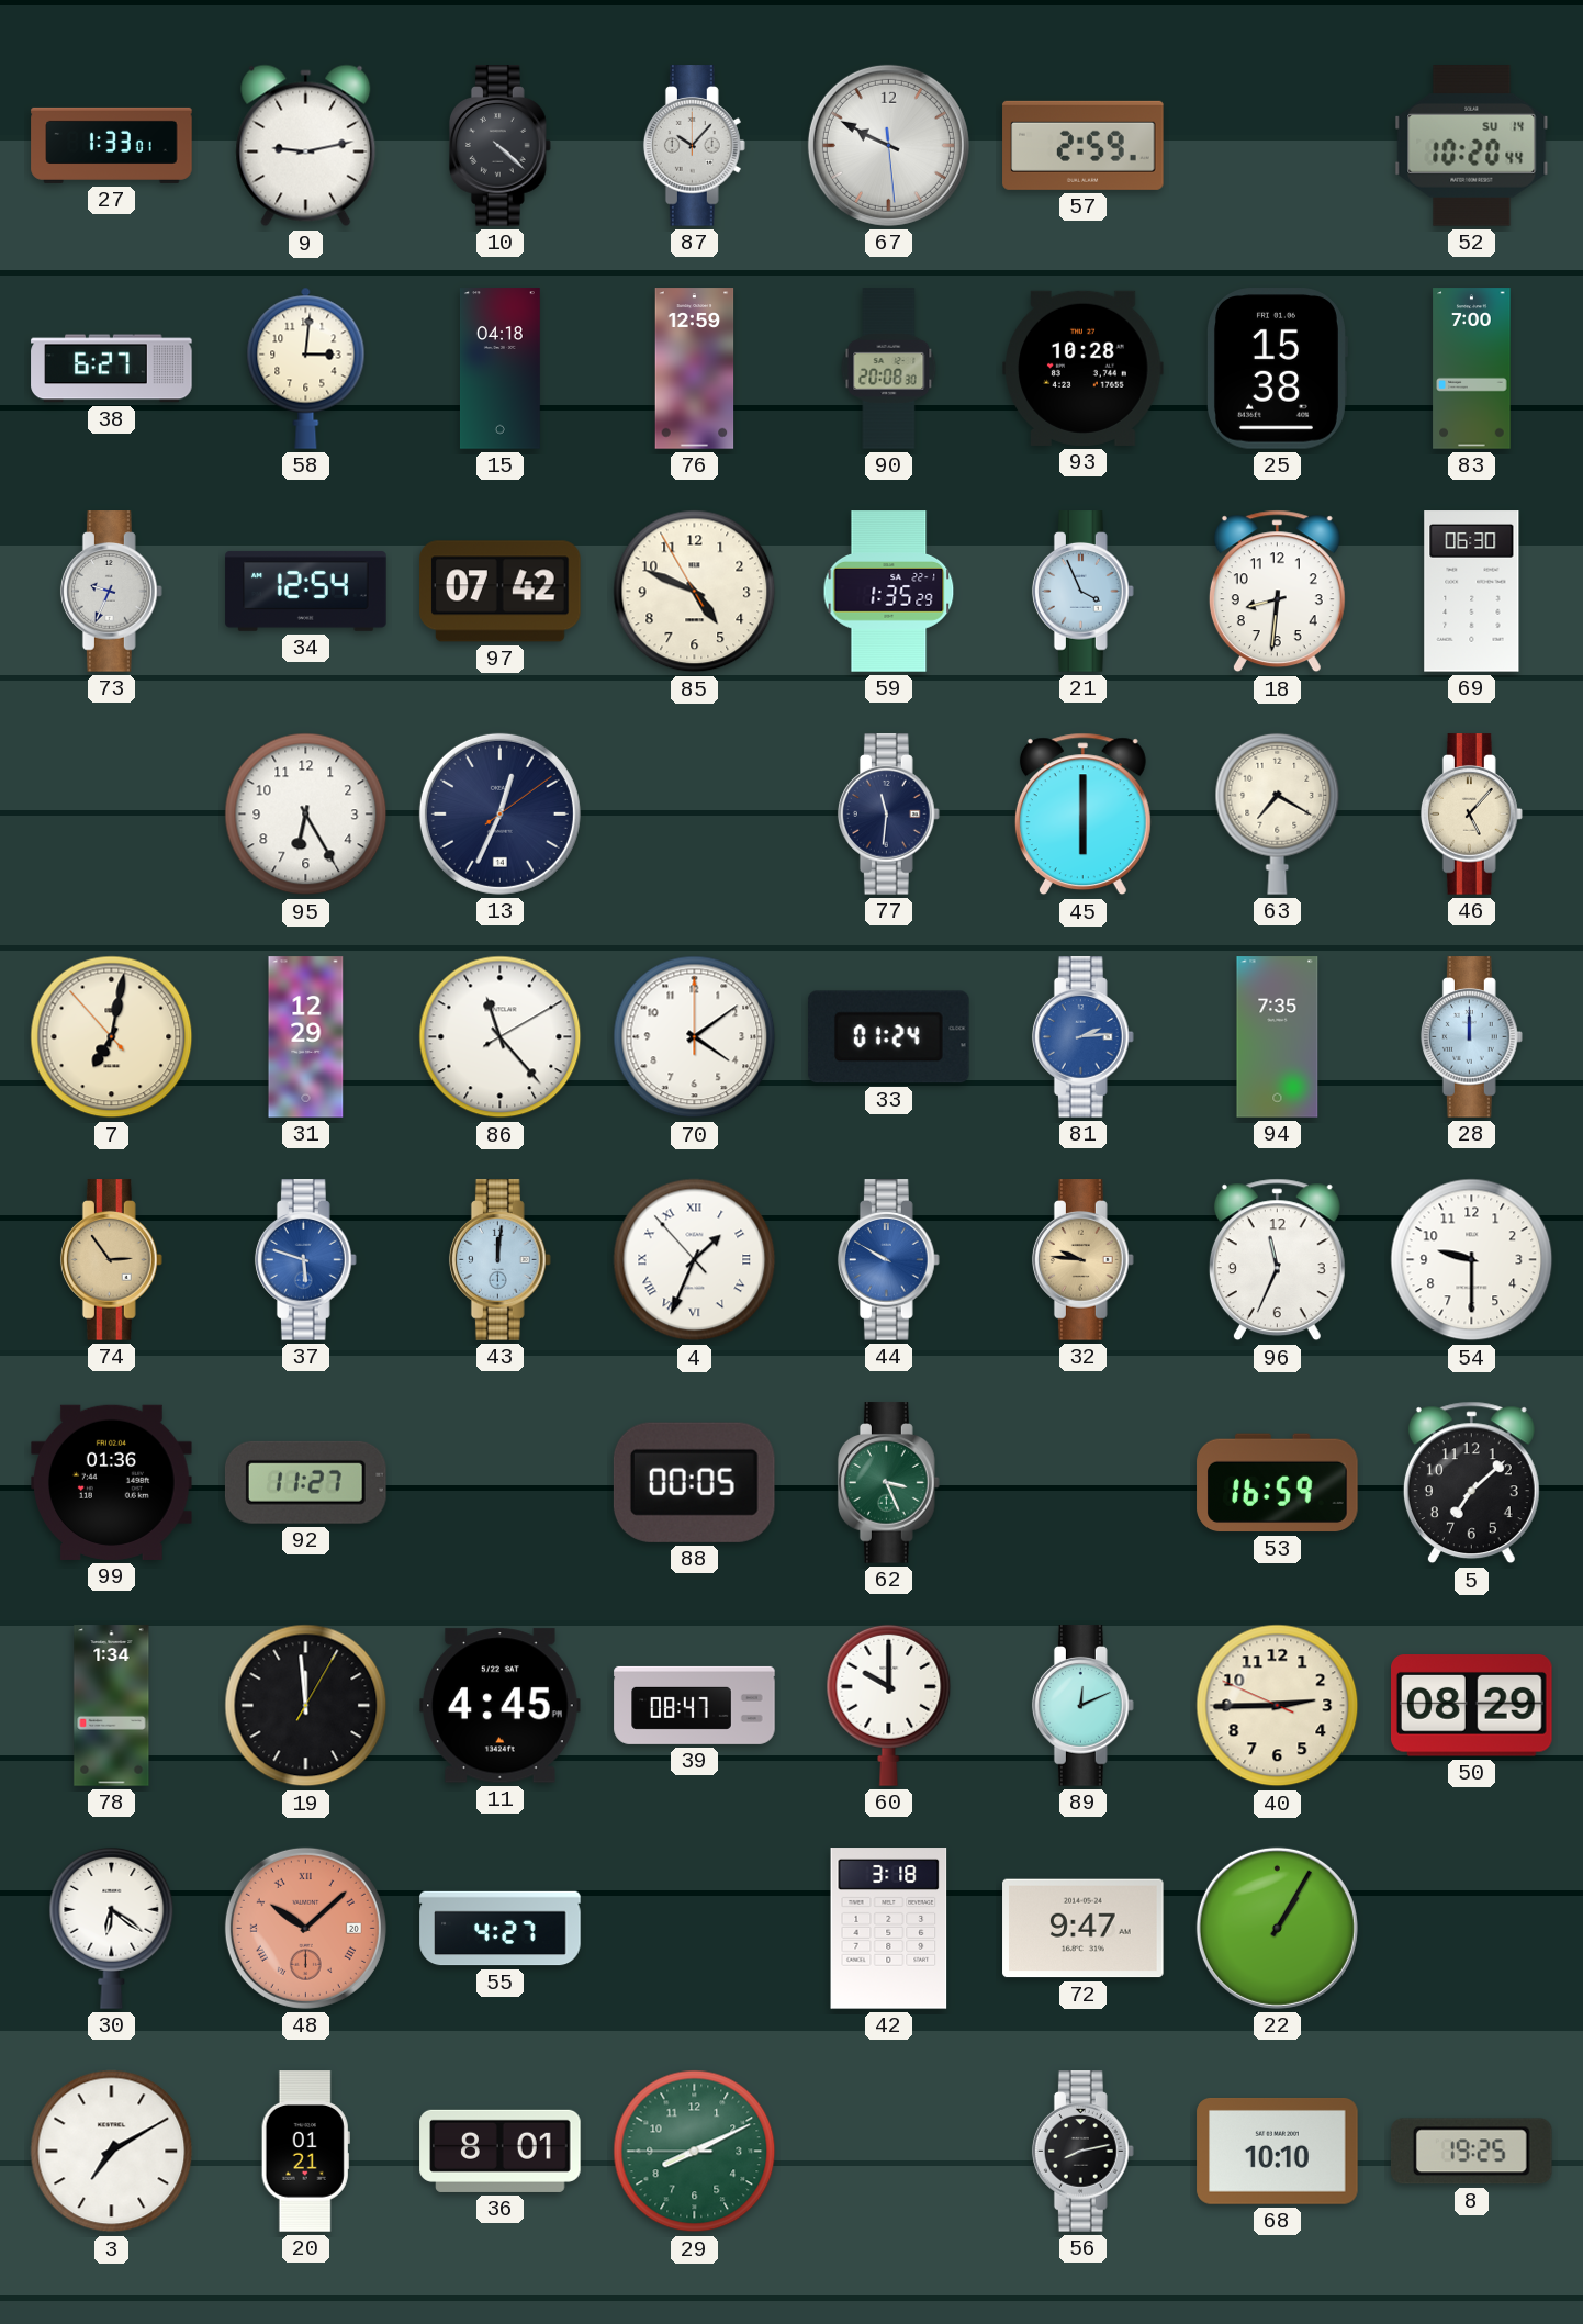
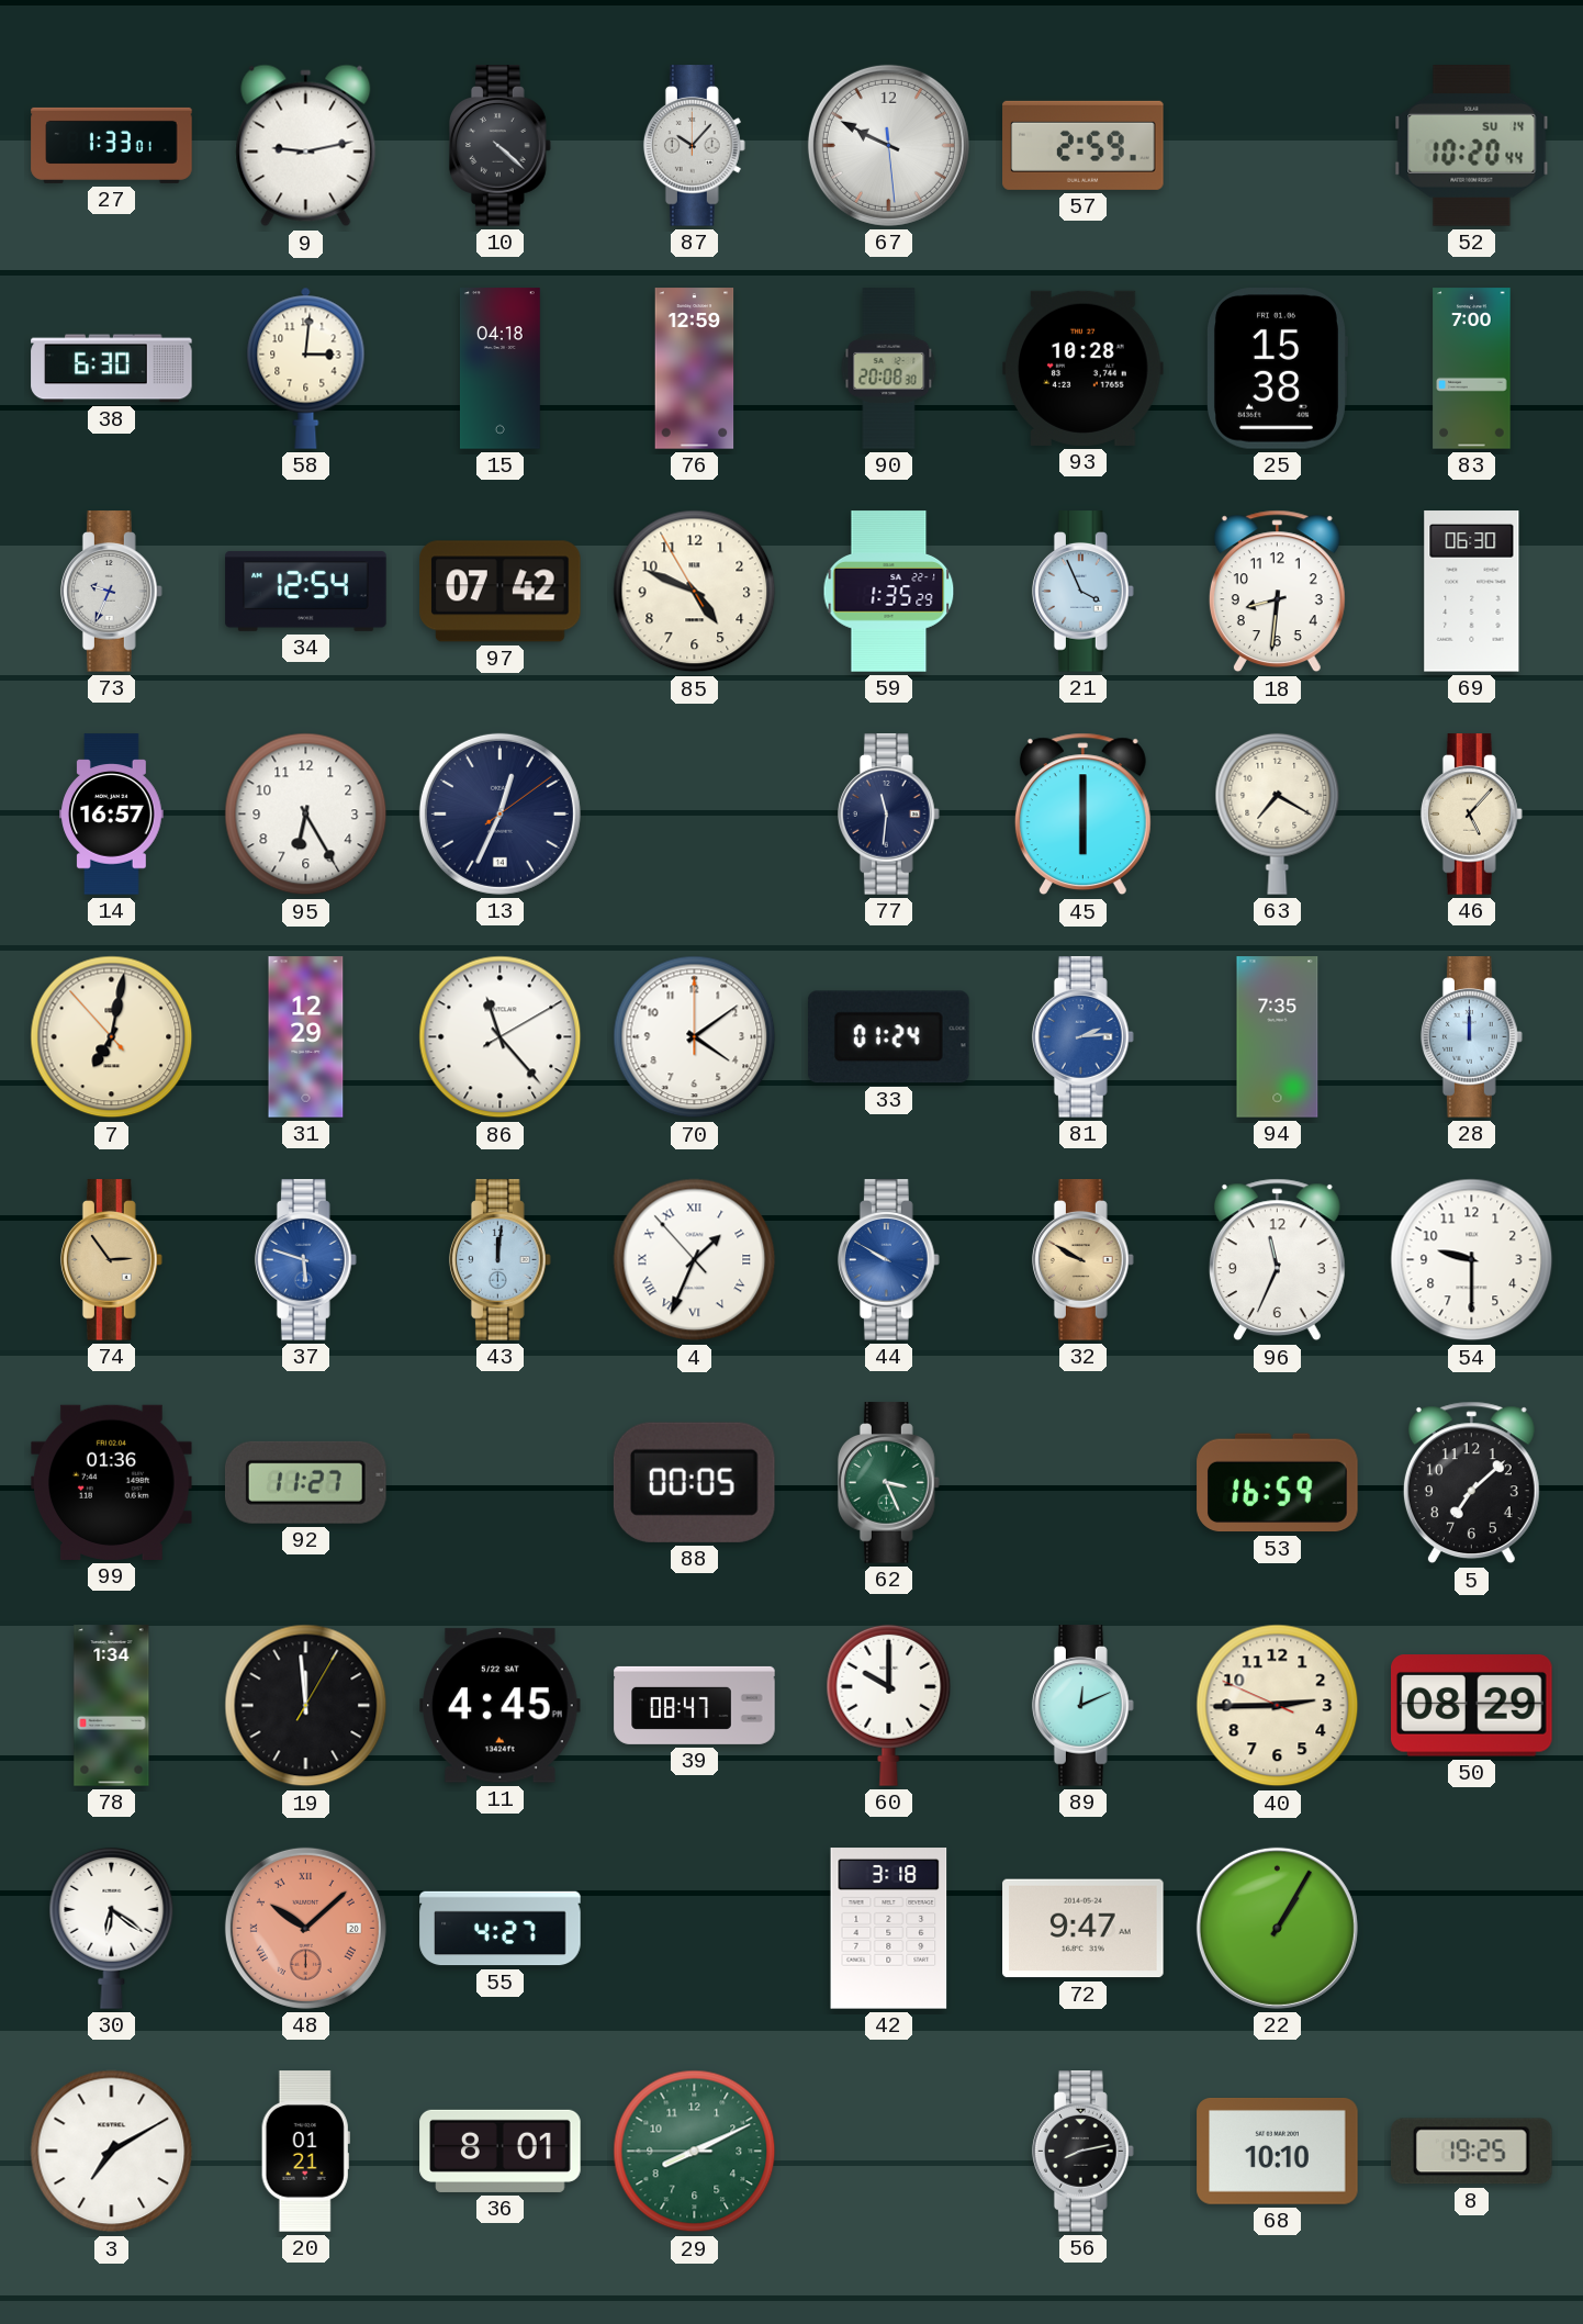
38: 6:27 -> 6:30 (112, 369)
14: none -> 16:57 (112, 815)
32: 9:46 -> 9:50 (1082, 1260)
